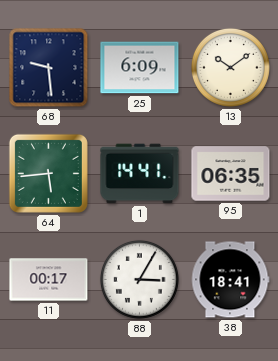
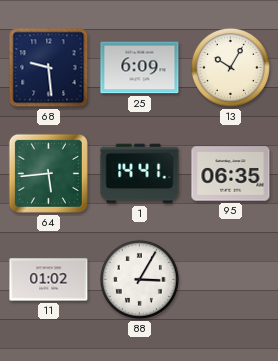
13: 10:09 -> 10:05 (230, 67)
11: 00:17 -> 01:02 (49, 280)
38: 18:41 -> none (230, 280)
